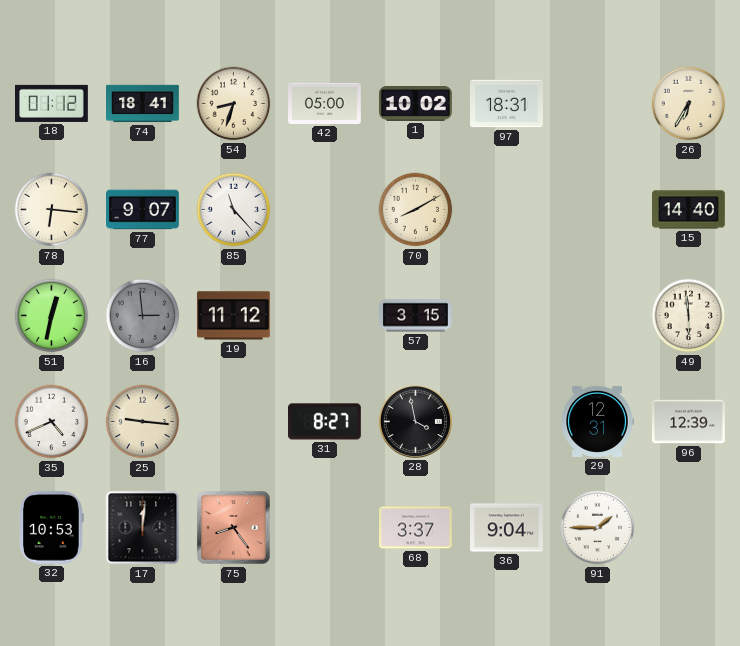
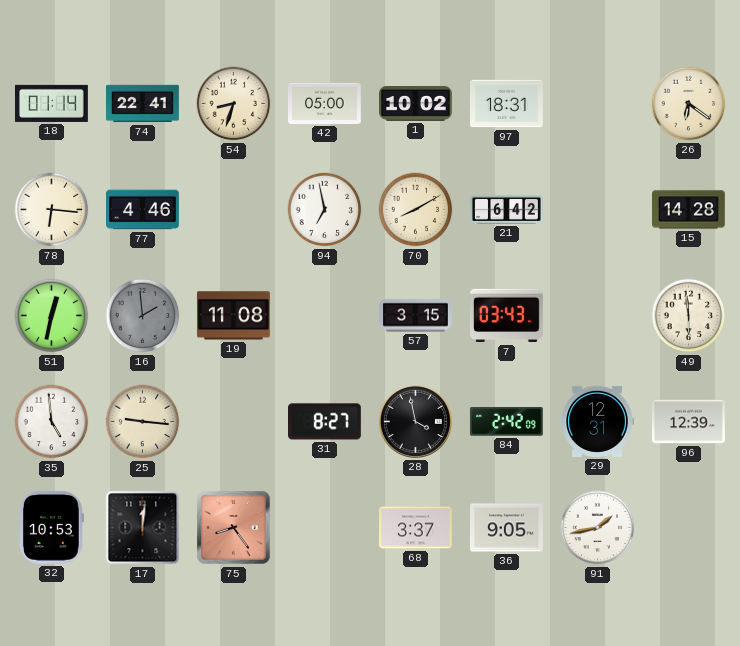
18: 01:12 -> 01:14 (52, 103)
74: 18:41 -> 22:41 (143, 104)
26: 6:35 -> 6:21 (689, 104)
77: 9:07 -> 4:46 (143, 210)
85: 11:23 -> none (234, 210)
94: none -> 6:58 (325, 210)
21: none -> 6:42 (507, 209)
15: 14:40 -> 14:28 (689, 210)
16: 2:59 -> 1:59 (143, 316)
19: 11:12 -> 11:08 (233, 316)
7: none -> 03:43 (507, 316)
35: 4:41 -> 4:59 (52, 422)
84: none -> 2:42 (506, 422)
36: 9:04 -> 9:05 (507, 528)
91: 1:45 -> 1:43 (598, 528)
